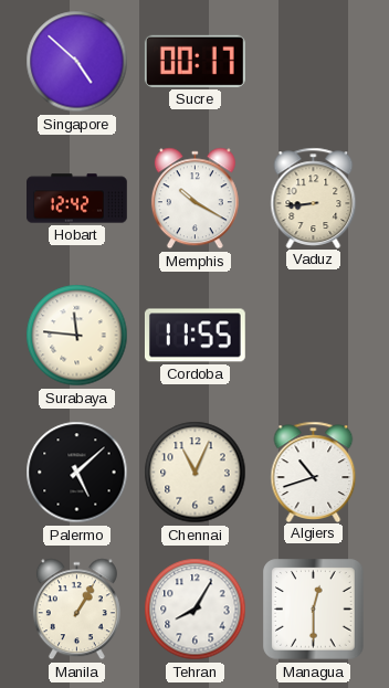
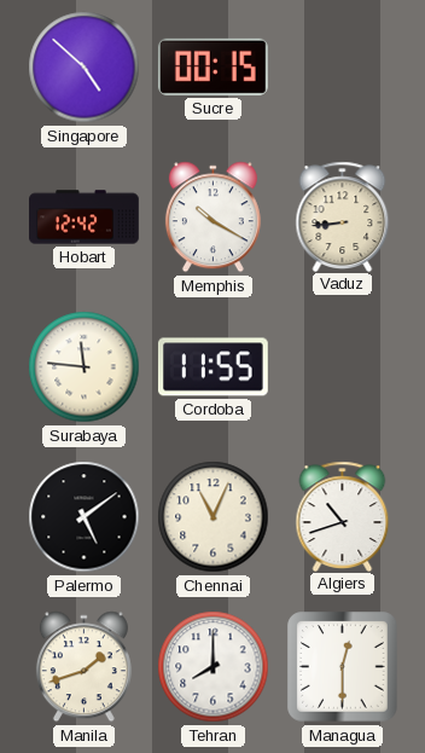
Sucre: 00:17 -> 00:15 (212, 66)
Palermo: 5:08 -> 5:09 (85, 517)
Manila: 1:05 -> 1:42 (83, 667)
Tehran: 8:05 -> 8:00 (214, 667)
